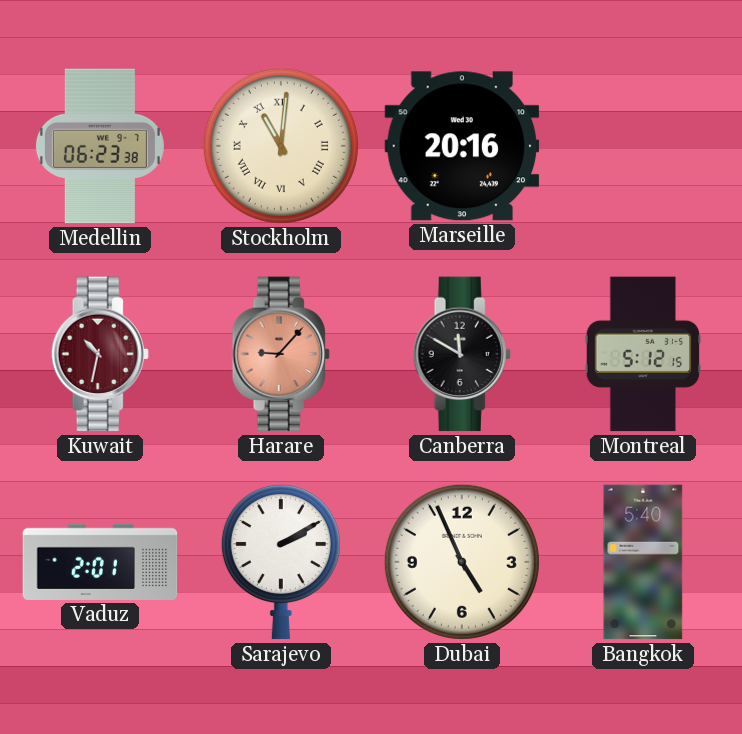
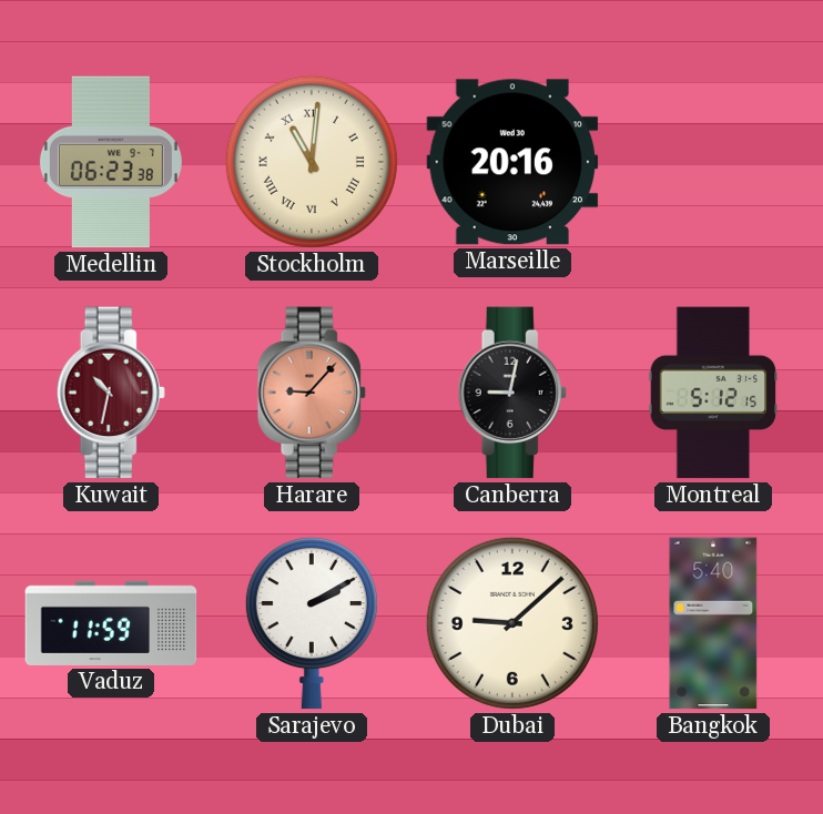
Canberra: 11:50 -> 9:02 (512, 393)
Vaduz: 2:01 -> 11:59 (111, 623)
Dubai: 4:56 -> 9:08 (512, 623)
